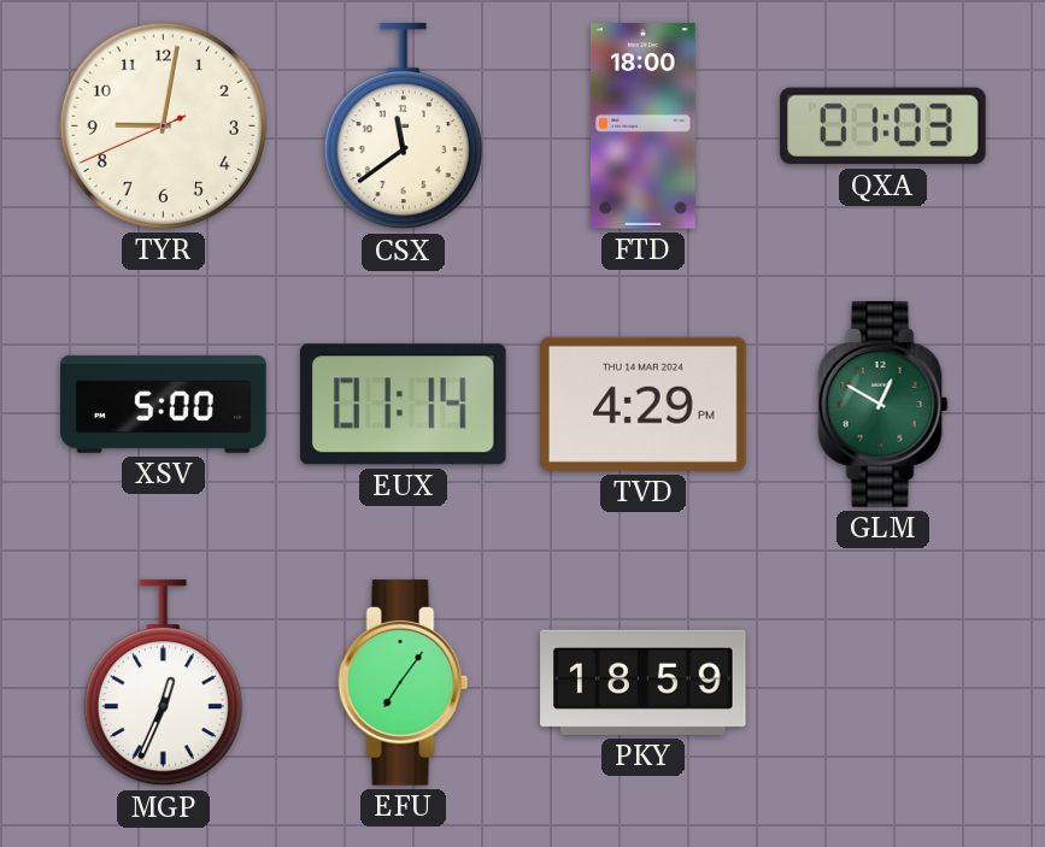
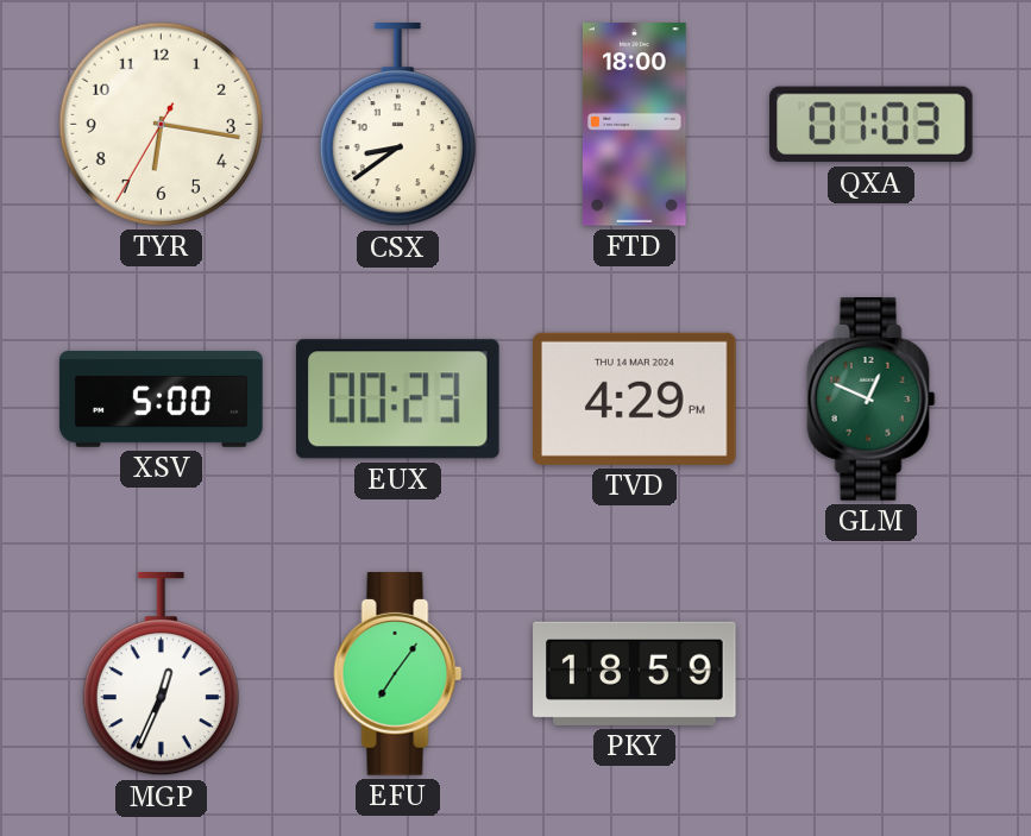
TYR: 9:01 -> 6:16 (161, 124)
CSX: 11:39 -> 8:39 (397, 126)
EUX: 01:14 -> 00:23 (397, 400)
GLM: 12:50 -> 12:49 (872, 400)
